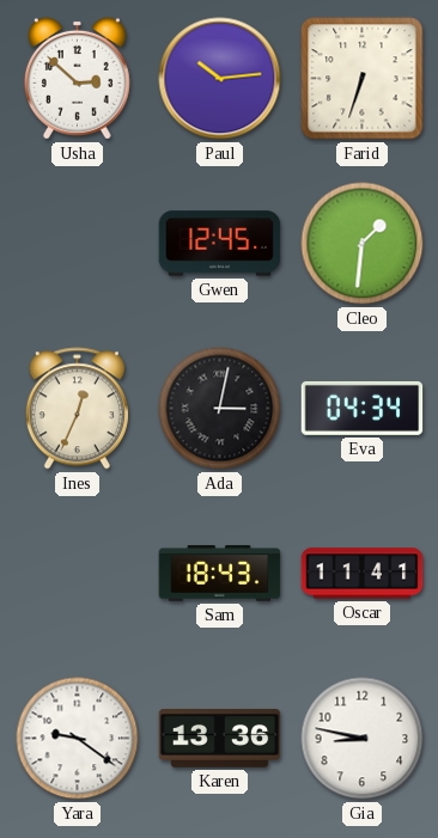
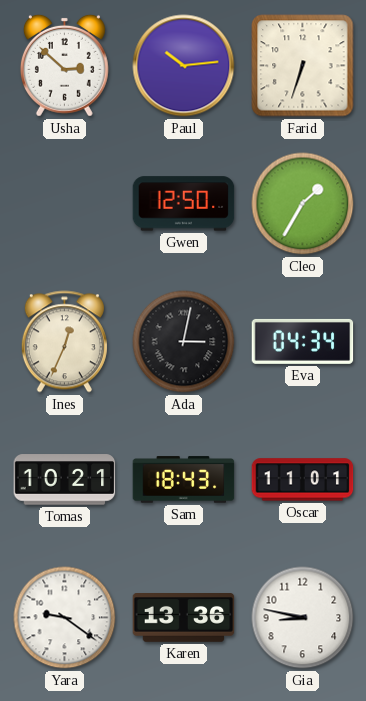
Gwen: 12:45 -> 12:50 (184, 204)
Cleo: 1:31 -> 1:35 (303, 204)
Tomas: none -> 10:21 (65, 480)
Oscar: 11:41 -> 11:01 (303, 480)
